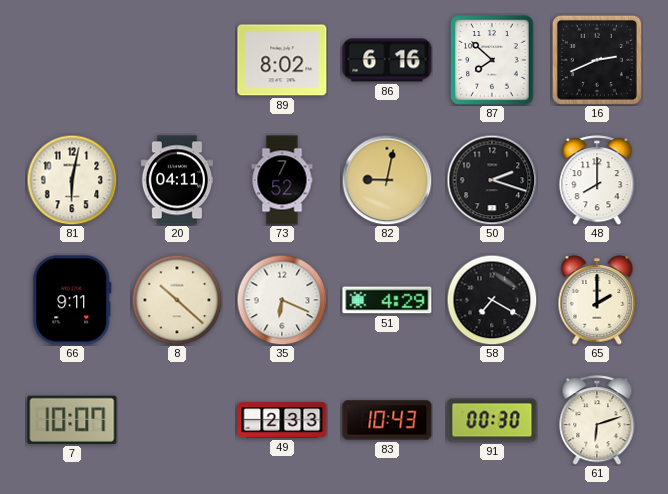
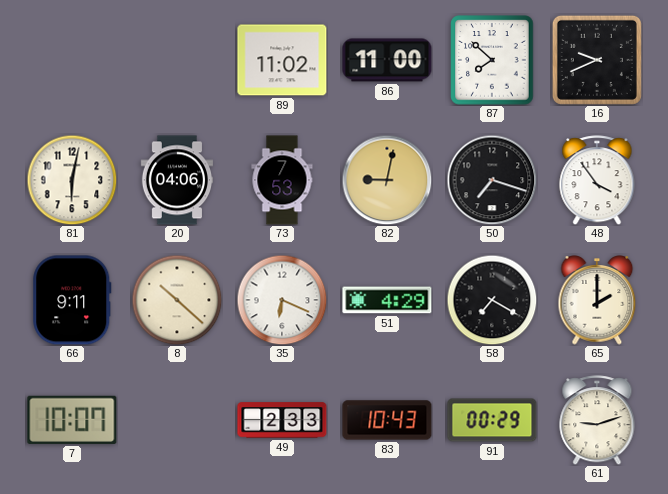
89: 8:02 -> 11:02 (282, 60)
86: 6:16 -> 11:00 (387, 60)
16: 2:41 -> 9:41 (597, 60)
20: 04:11 -> 04:06 (176, 180)
73: 7:52 -> 7:53 (282, 180)
50: 2:18 -> 7:18 (492, 180)
48: 8:00 -> 3:54 (597, 180)
91: 00:30 -> 00:29 (492, 420)
61: 6:12 -> 9:12 (597, 420)
